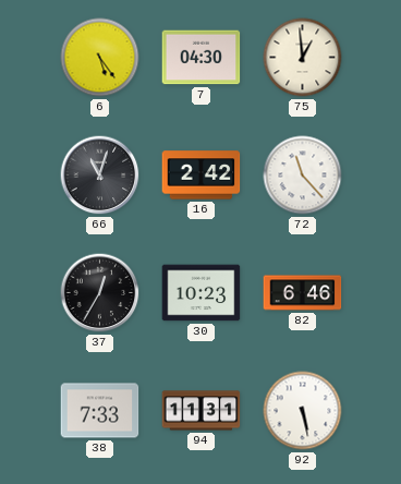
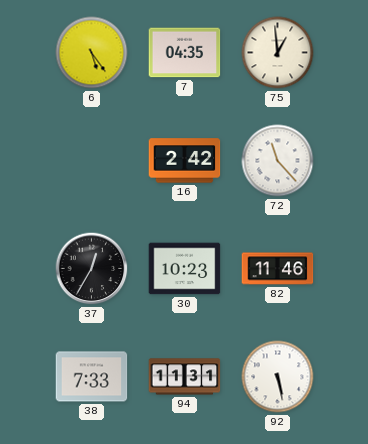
7: 04:30 -> 04:35 (185, 53)
66: 11:03 -> none (100, 176)
82: 6:46 -> 11:46 (278, 269)
